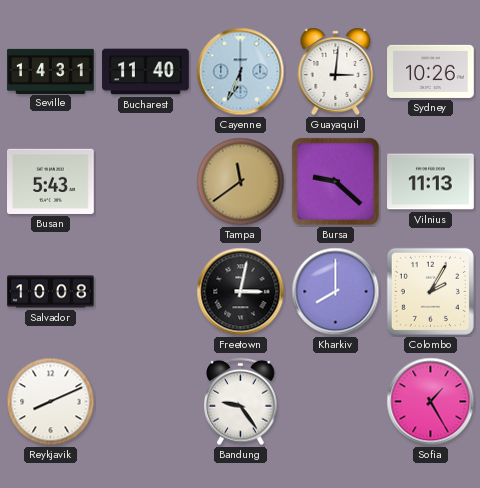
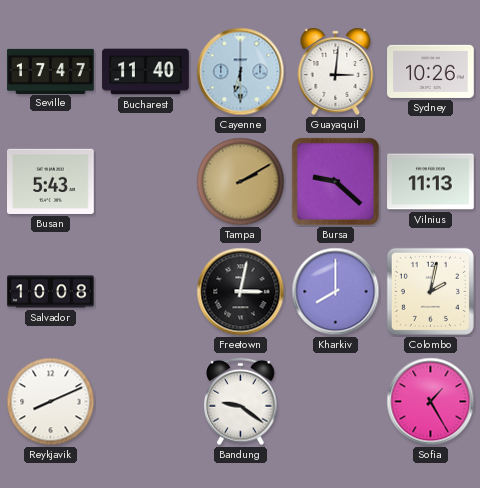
Seville: 14:31 -> 17:47 (51, 71)
Cayenne: 6:34 -> 6:30 (241, 72)
Tampa: 11:39 -> 2:10 (241, 182)
Colombo: 2:05 -> 2:02 (430, 291)
Bandung: 9:24 -> 9:21 (241, 402)
